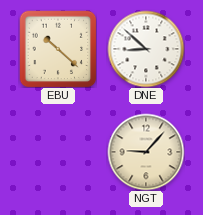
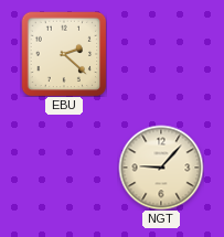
EBU: 10:22 -> 2:22 (64, 54)
DNE: 8:52 -> none (146, 49)
